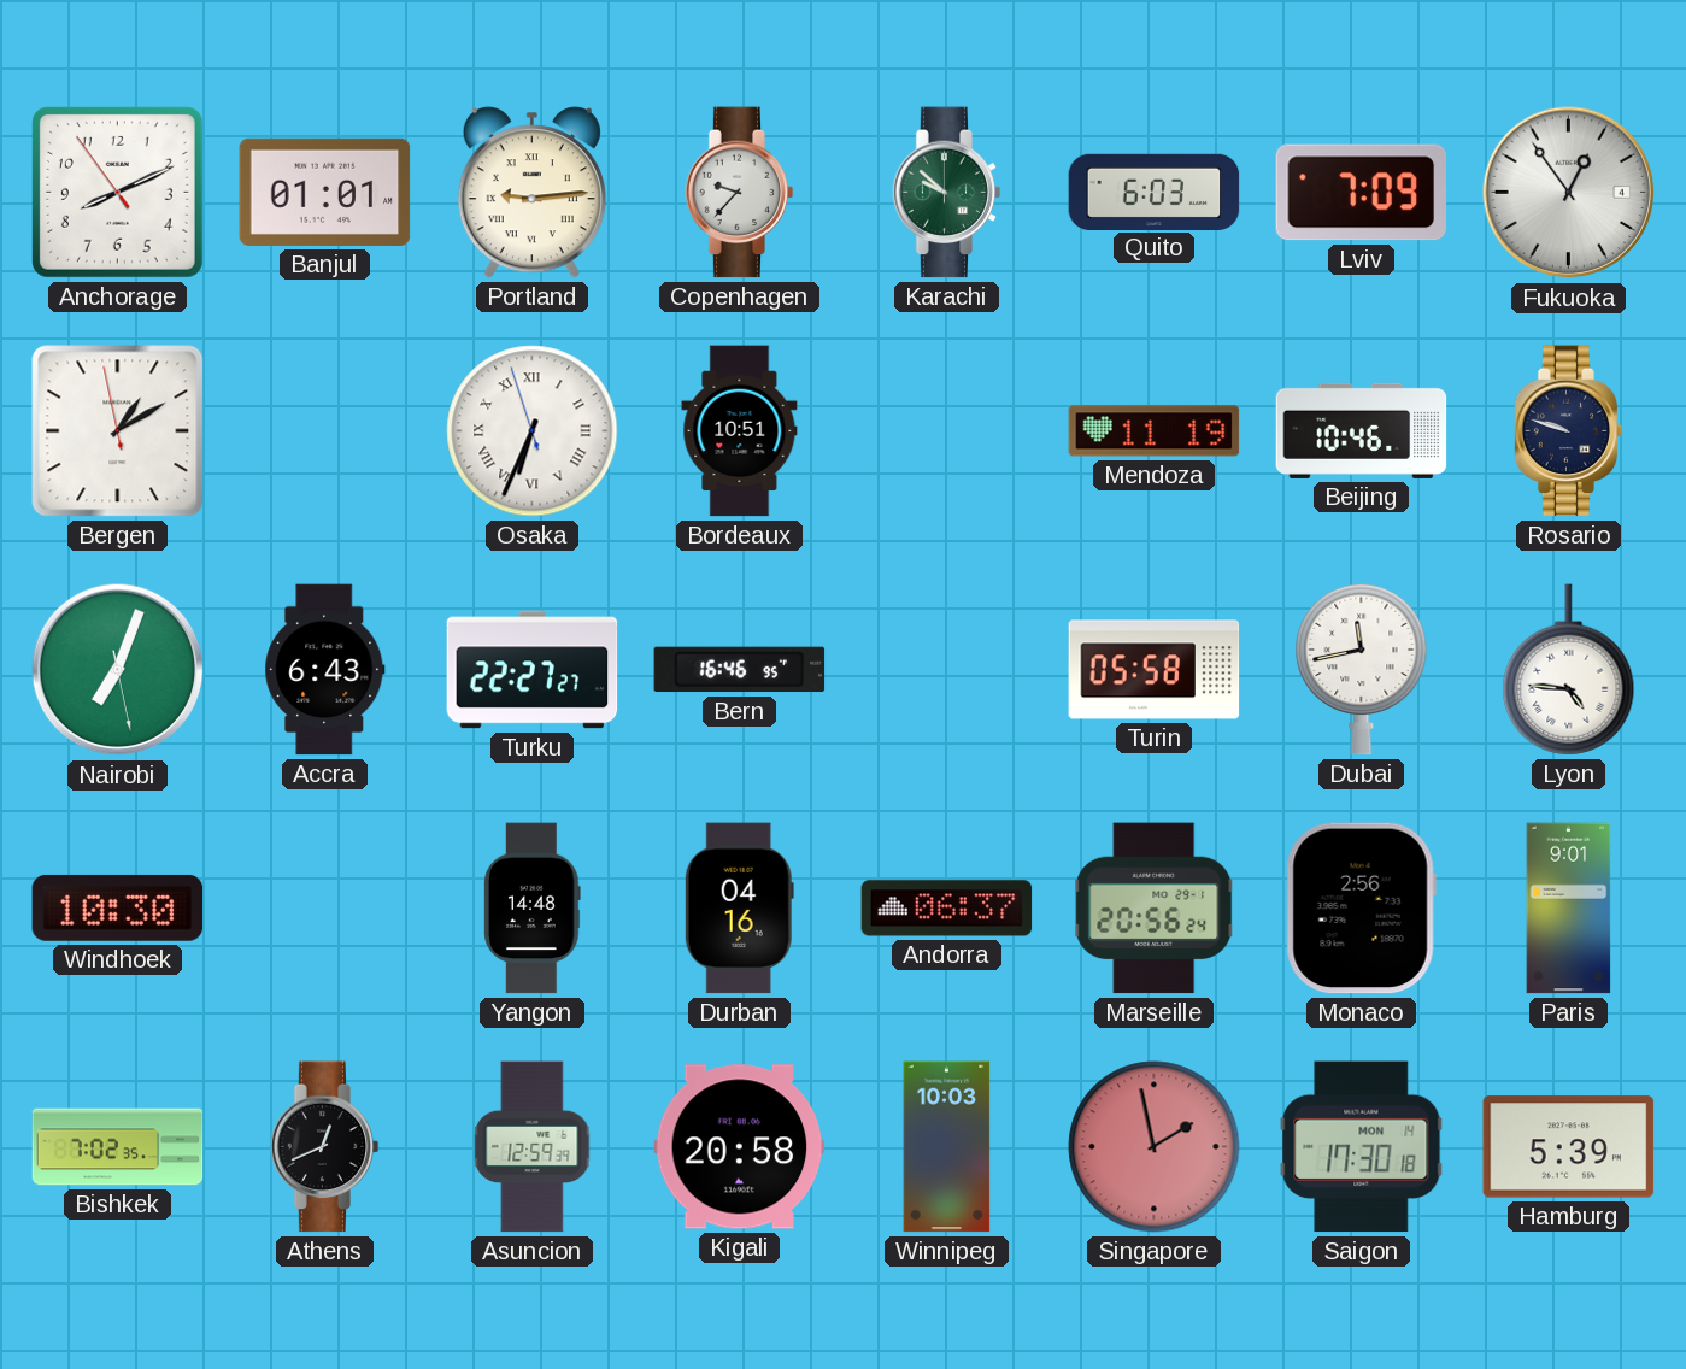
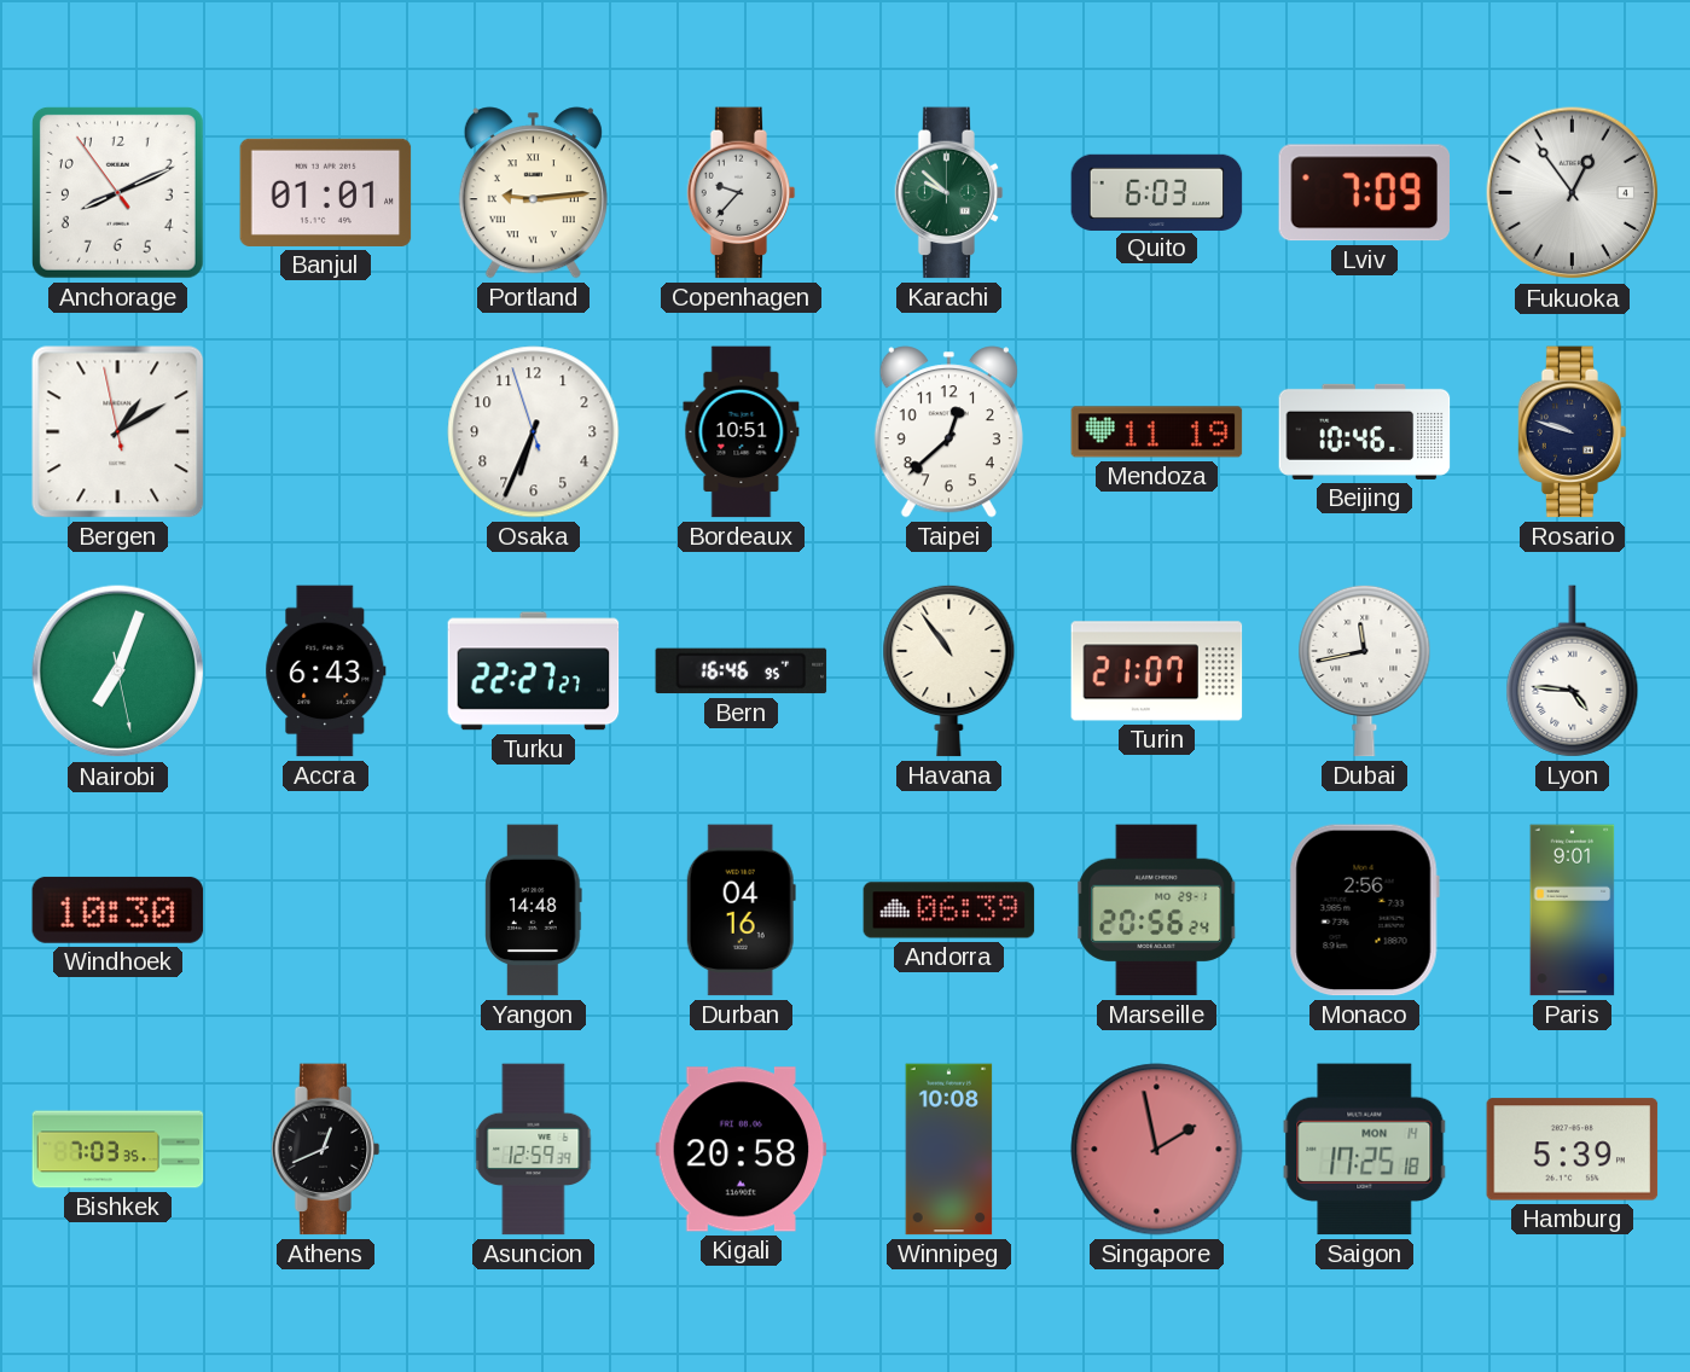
Osaka numerals: Roman -> Arabic (534, 432)
Taipei: none -> 12:38 (948, 432)
Havana: none -> 10:54 (949, 670)
Turin: 05:58 -> 21:07 (1157, 672)
Andorra: 06:37 -> 06:39 (949, 911)
Bishkek: 7:02 -> 7:03 (118, 1150)
Winnipeg: 10:03 -> 10:08 (949, 1150)
Saigon: 17:30 -> 17:25 (1365, 1150)
